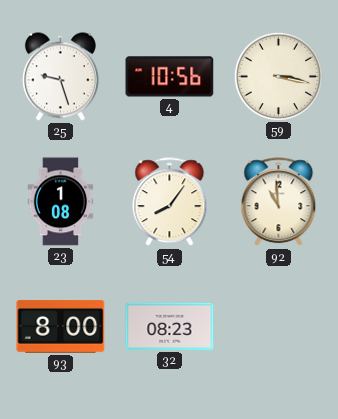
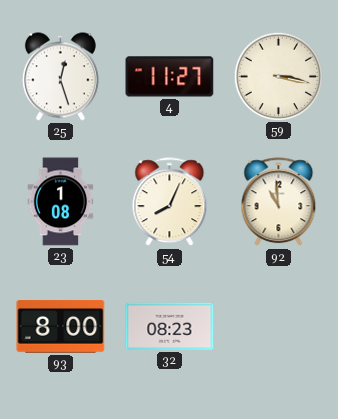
25: 9:27 -> 12:27 (60, 77)
4: 10:56 -> 11:27 (170, 77)
54: 8:06 -> 8:04 (170, 202)
